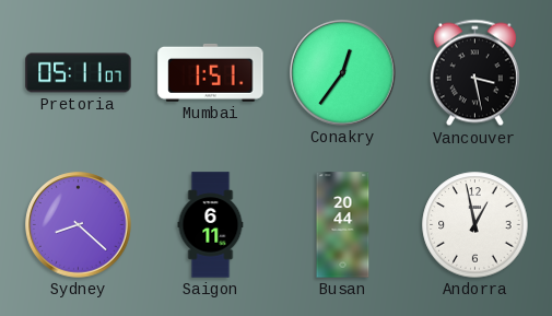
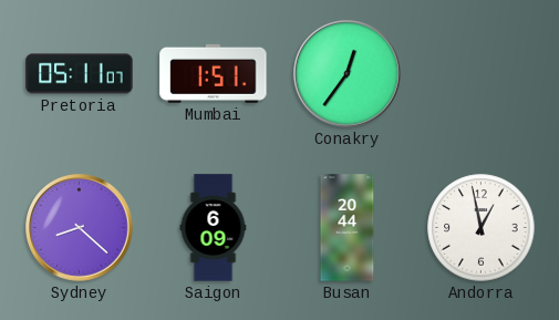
Vancouver: 3:28 -> none (474, 73)
Saigon: 6:11 -> 6:09 (214, 228)
